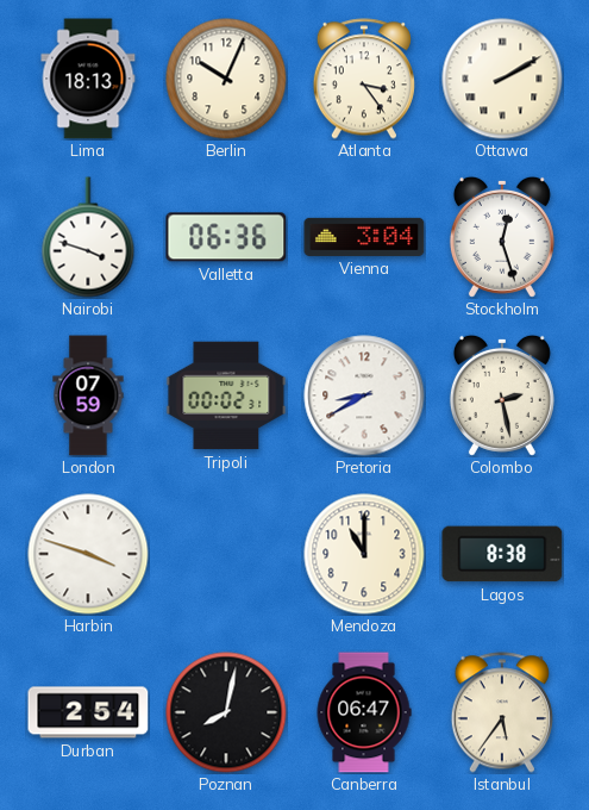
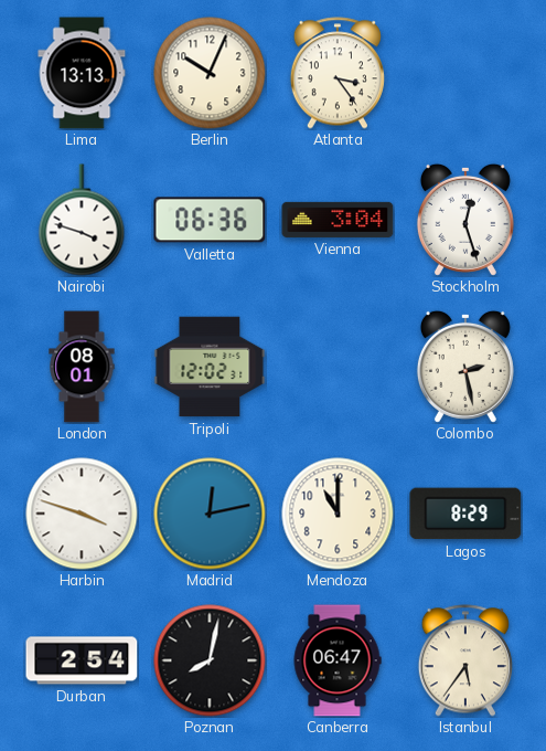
Lima: 18:13 -> 13:13 (82, 73)
Ottawa: 2:10 -> none (502, 79)
London: 07:59 -> 08:01 (82, 367)
Tripoli: 00:02 -> 12:02 (210, 367)
Pretoria: 8:40 -> none (364, 395)
Madrid: none -> 12:13 (210, 514)
Lagos: 8:38 -> 8:29 (465, 514)
